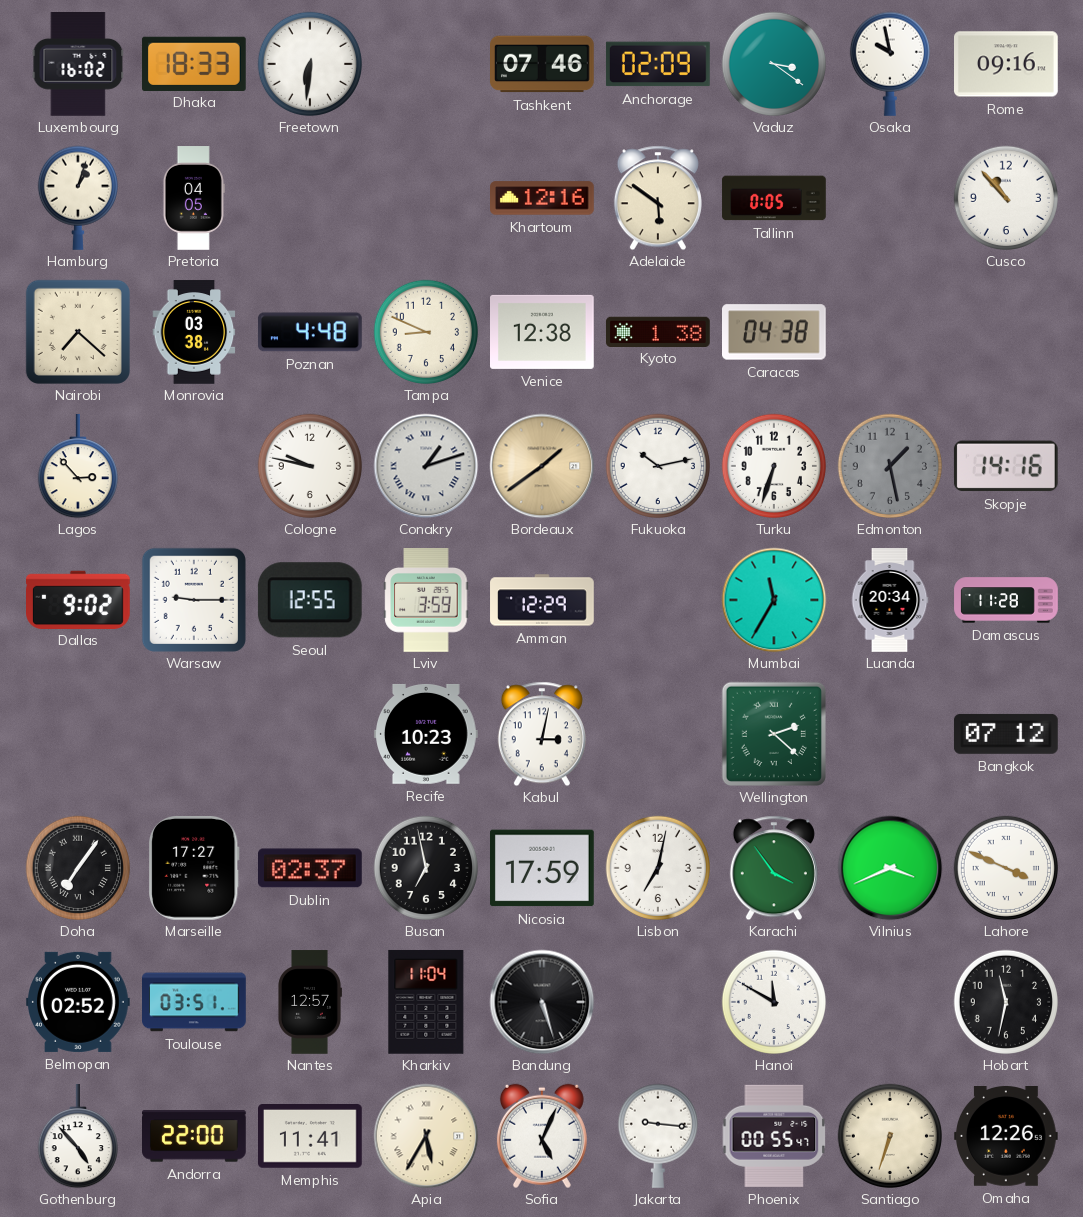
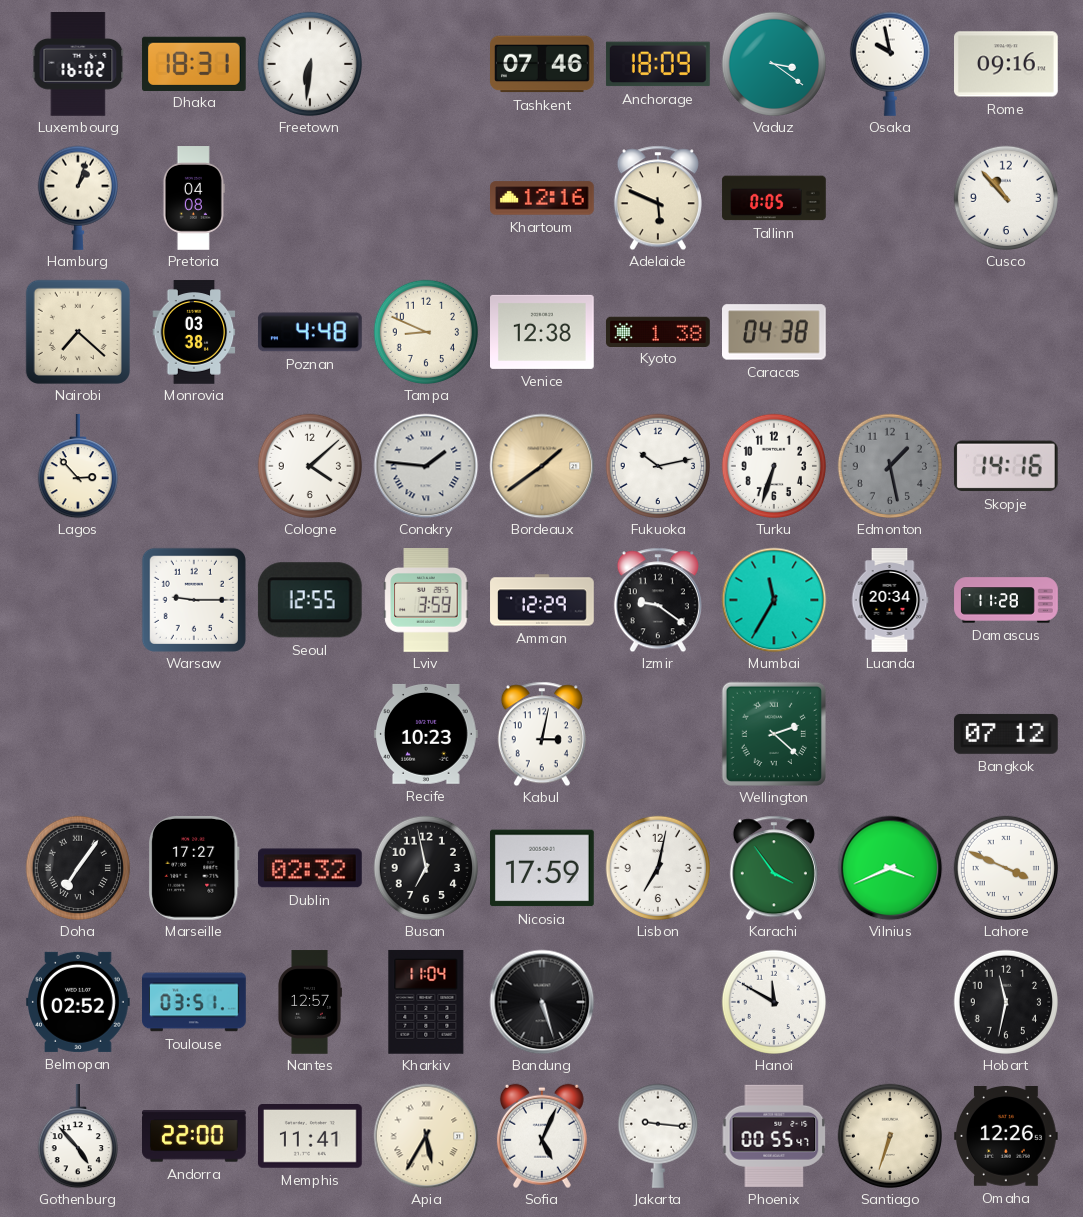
Dhaka: 18:33 -> 18:31 (194, 63)
Anchorage: 02:09 -> 18:09 (658, 64)
Pretoria: 04:05 -> 04:08 (194, 198)
Adelaide: 5:51 -> 5:49 (658, 198)
Cologne: 9:47 -> 4:08 (309, 465)
Conakry: 1:12 -> 1:46 (426, 466)
Dallas: 9:02 -> none (79, 599)
Izmir: none -> 9:21 (658, 600)
Dublin: 02:37 -> 02:32 (311, 868)
